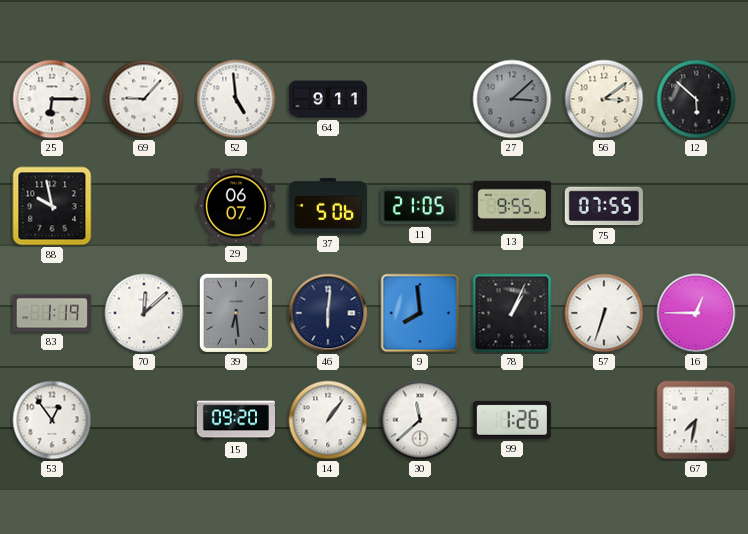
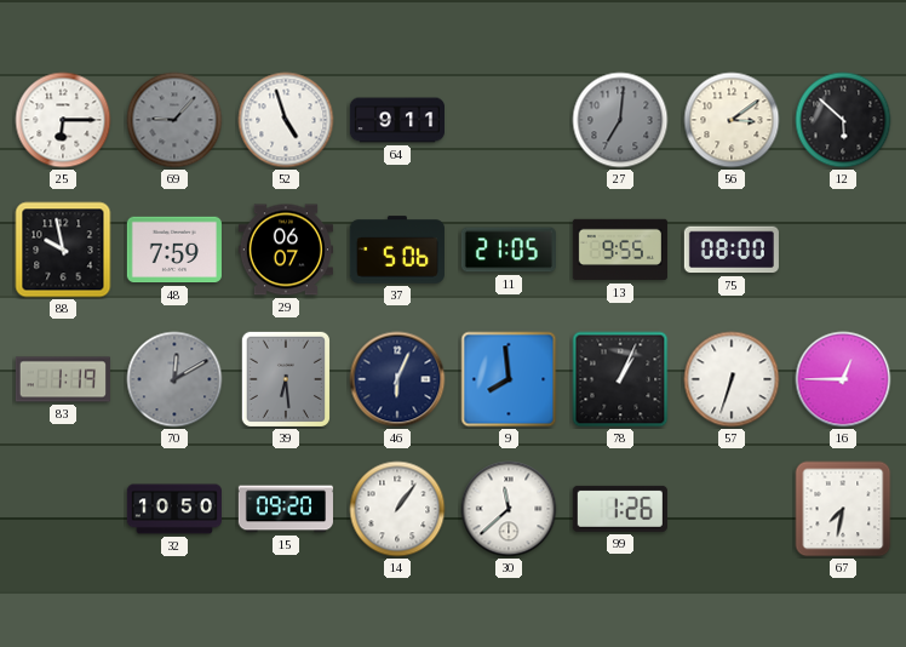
69 dial: white -> grey (174, 120)
52: 4:59 -> 4:57 (286, 120)
27: 3:08 -> 7:01 (620, 120)
48: none -> 7:59 (174, 250)
75: 07:55 -> 08:00 (732, 250)
70: 12:08 -> 12:10 (174, 379)
70 dial: white -> grey (174, 379)
46: 6:01 -> 6:04 (397, 379)
53: 12:54 -> none (52, 420)
32: none -> 10:50 (173, 509)
